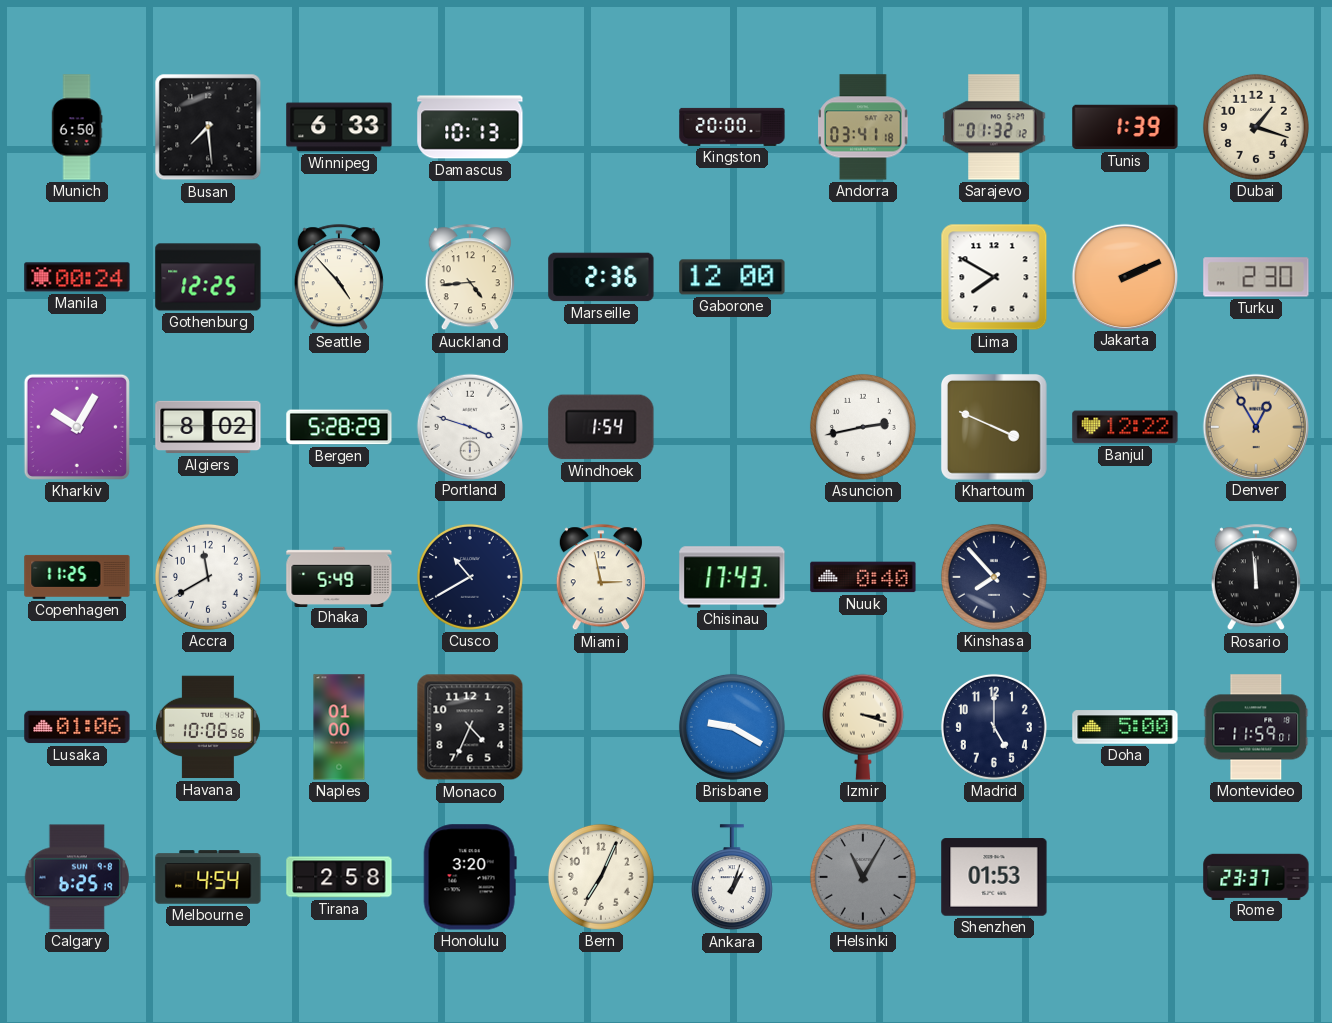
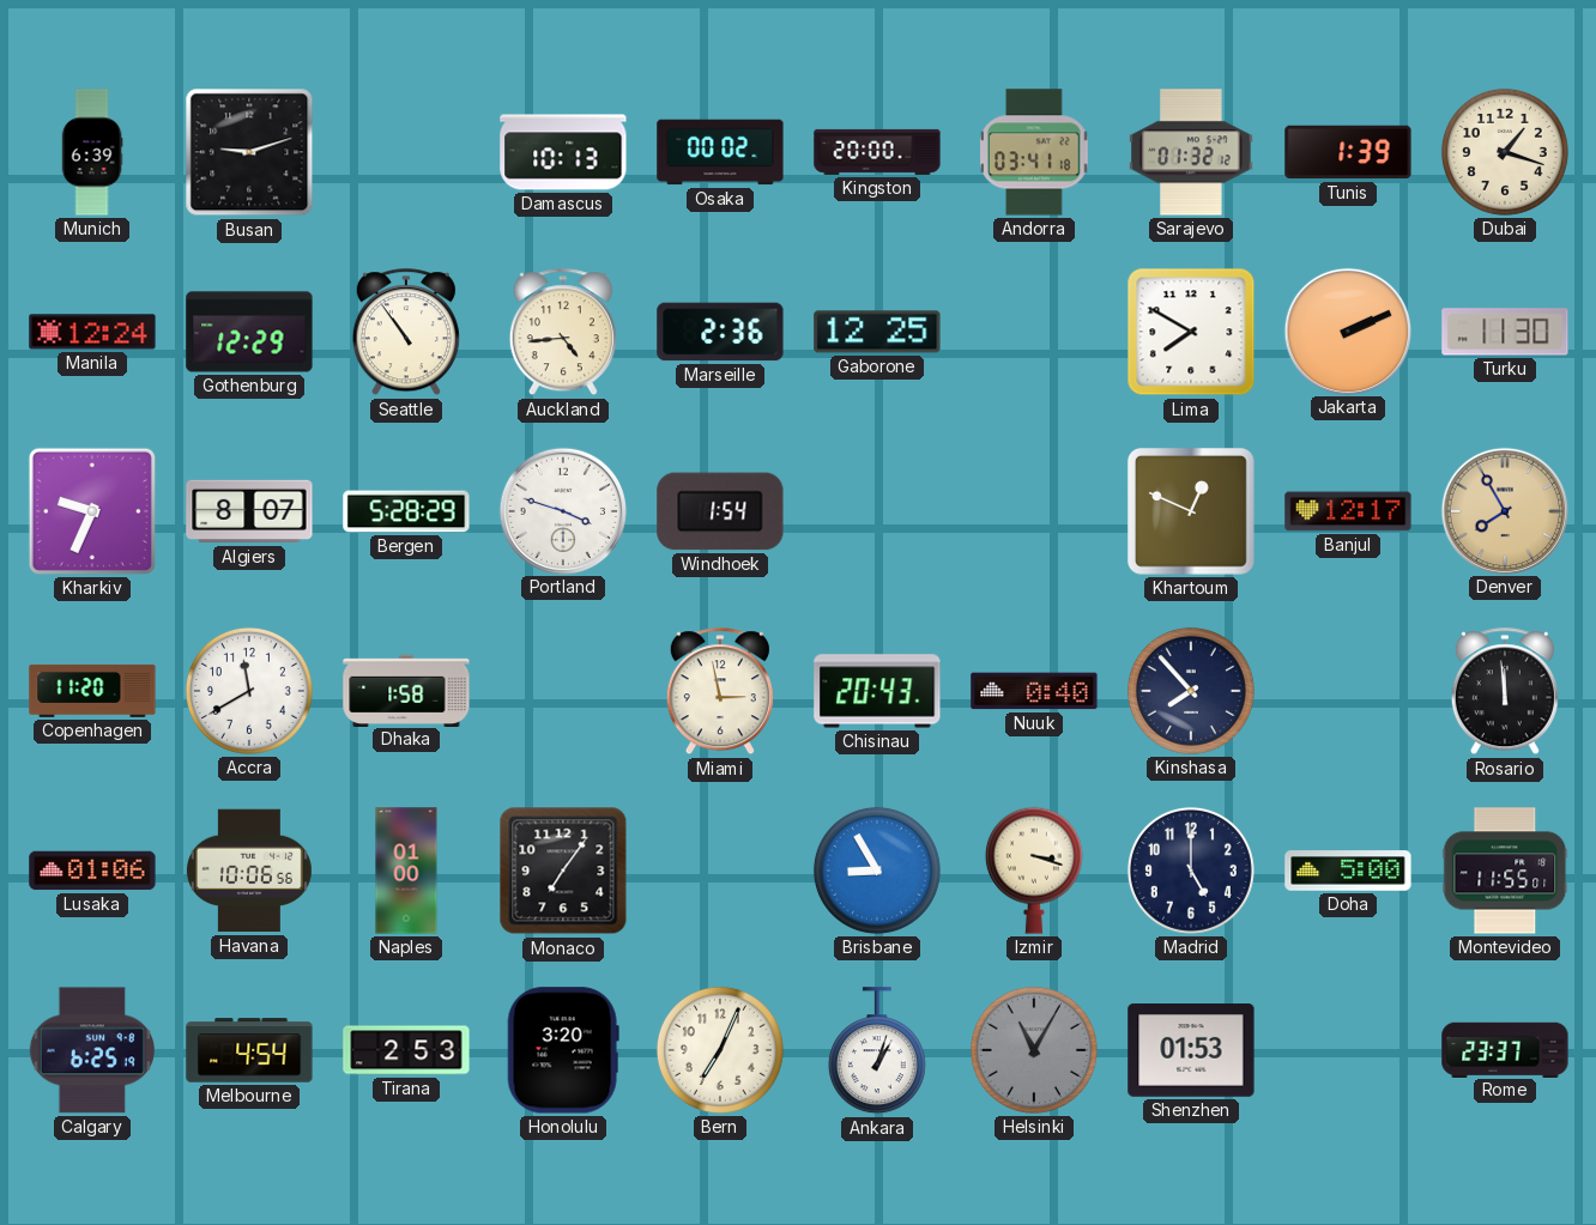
Munich: 6:50 -> 6:39 (92, 152)
Busan: 7:29 -> 9:12 (249, 152)
Winnipeg: 6:33 -> none (339, 127)
Osaka: none -> 00:02 (720, 152)
Manila: 00:24 -> 12:24 (92, 332)
Gothenburg: 12:25 -> 12:29 (249, 332)
Seattle: 4:53 -> 10:54 (406, 333)
Gaborone: 12:00 -> 12:25 (877, 332)
Turku: 2:30 -> 11:30 (1505, 332)
Kharkiv: 10:05 -> 9:34 (92, 511)
Algiers: 8:02 -> 8:07 (249, 511)
Asuncion: 2:43 -> none (863, 427)
Khartoum: 3:49 -> 12:49 (1191, 511)
Banjul: 12:22 -> 12:17 (1348, 511)
Denver: 12:55 -> 7:55 (1504, 510)
Copenhagen: 11:25 -> 11:20 (92, 691)
Dhaka: 5:49 -> 1:58 (406, 690)
Cusco: 10:40 -> none (470, 577)
Chisinau: 17:43 -> 20:43 (877, 691)
Monaco: 4:34 -> 7:06 (563, 871)
Brisbane: 9:20 -> 8:55 (877, 871)
Montevideo: 11:59 -> 11:55 (1505, 871)
Tirana: 2:58 -> 2:53 (406, 1050)
